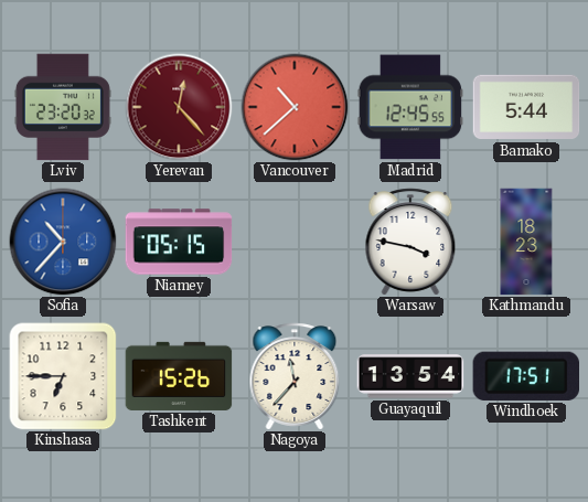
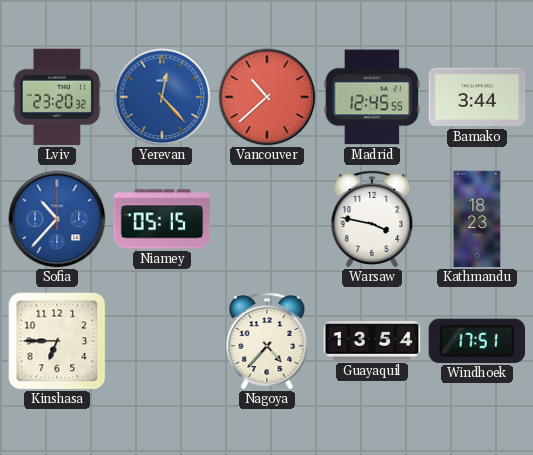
Yerevan dial: burgundy -> blue (162, 97)
Bamako: 5:44 -> 3:44 (477, 97)
Tashkent: 15:26 -> none (179, 376)
Nagoya: 11:37 -> 4:37 (267, 341)
